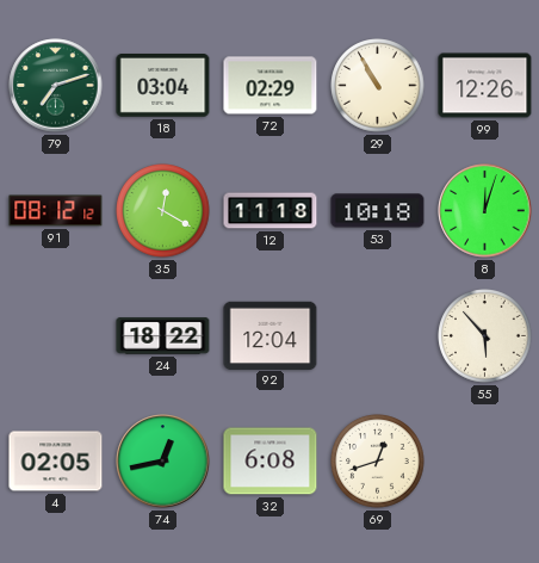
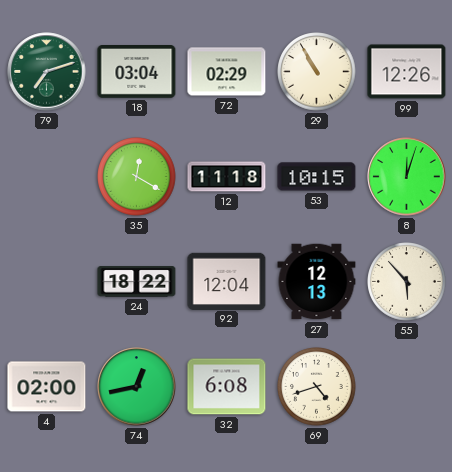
91: 08:12 -> none (56, 211)
53: 10:18 -> 10:15 (317, 177)
27: none -> 12:13 (317, 282)
4: 02:05 -> 02:00 (47, 387)
69: 12:42 -> 4:42 (317, 387)
